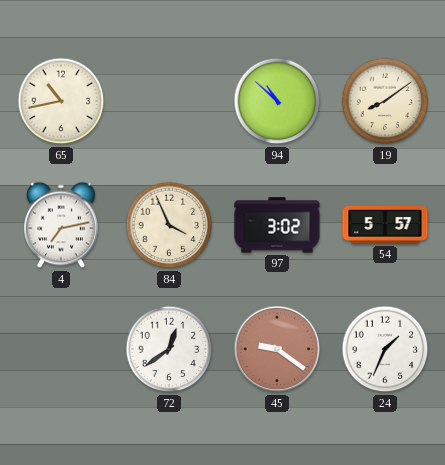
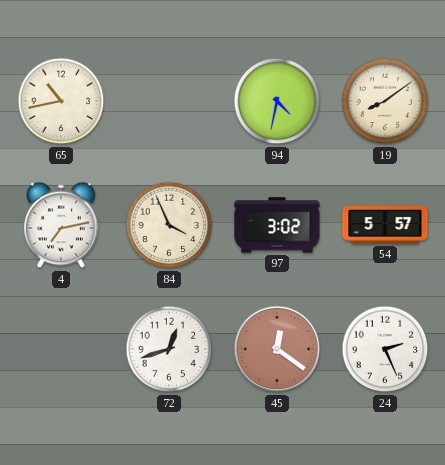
94: 10:52 -> 4:32 (277, 101)
72: 12:39 -> 12:42 (169, 349)
45: 9:21 -> 12:21 (277, 349)
24: 1:34 -> 2:26 (385, 349)
